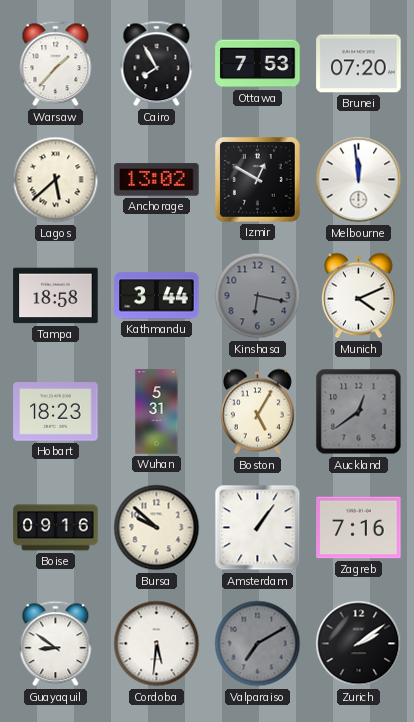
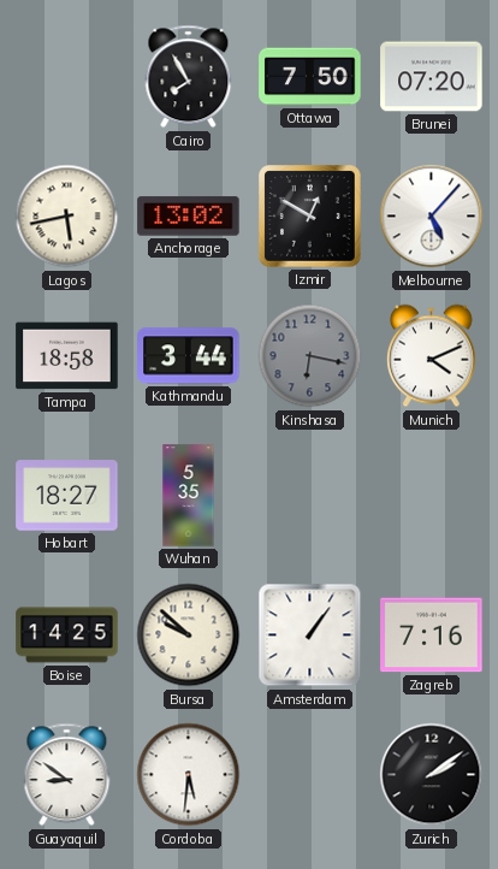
Warsaw: 1:37 -> none (56, 64)
Ottawa: 7:53 -> 7:50 (310, 77)
Lagos: 5:38 -> 5:43 (67, 217)
Melbourne: 11:59 -> 5:07 (432, 217)
Hobart: 18:23 -> 18:27 (67, 496)
Wuhan: 5:31 -> 5:35 (189, 496)
Boston: 5:05 -> none (257, 412)
Auckland: 12:39 -> none (359, 412)
Boise: 09:16 -> 14:25 (67, 636)
Valparaiso: 7:10 -> none (258, 644)
